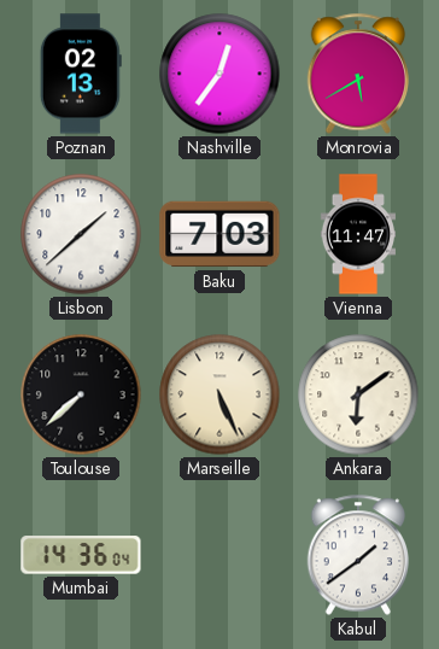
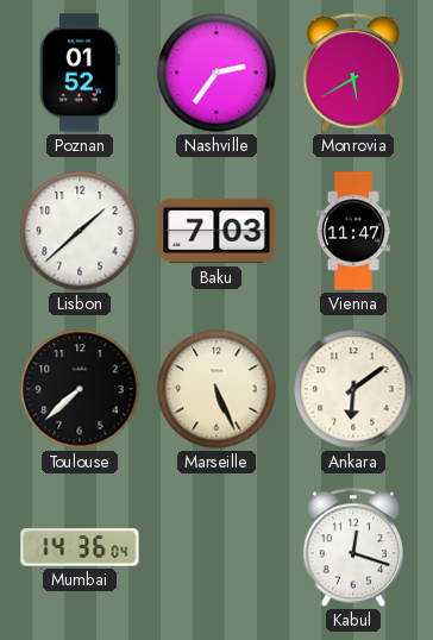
Poznan: 02:13 -> 01:52 (80, 73)
Nashville: 12:36 -> 2:36 (216, 73)
Kabul: 1:39 -> 12:18 (353, 547)
